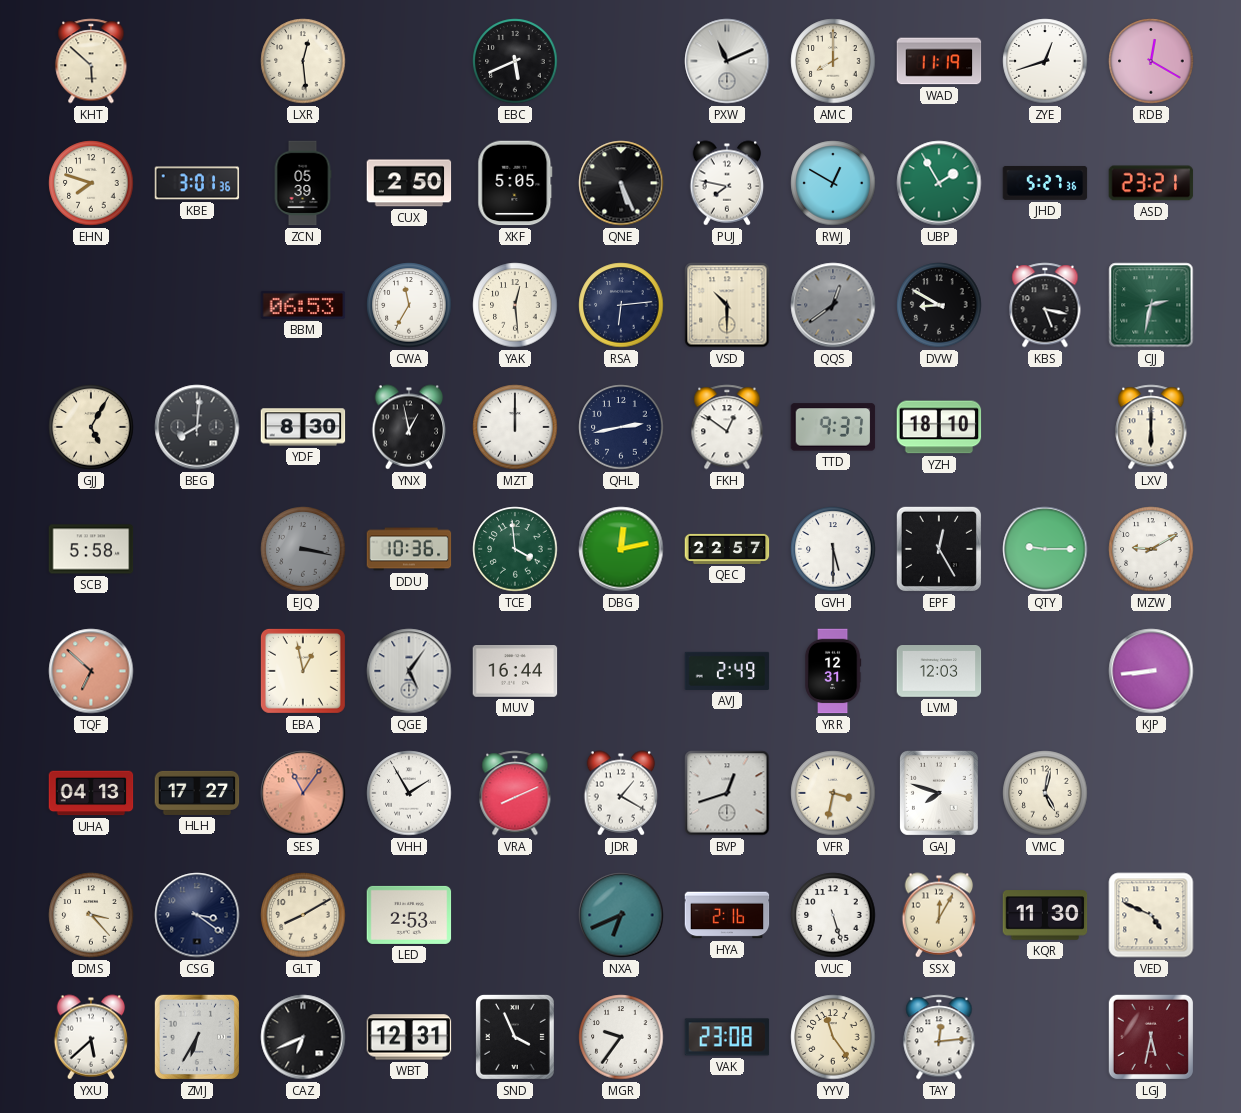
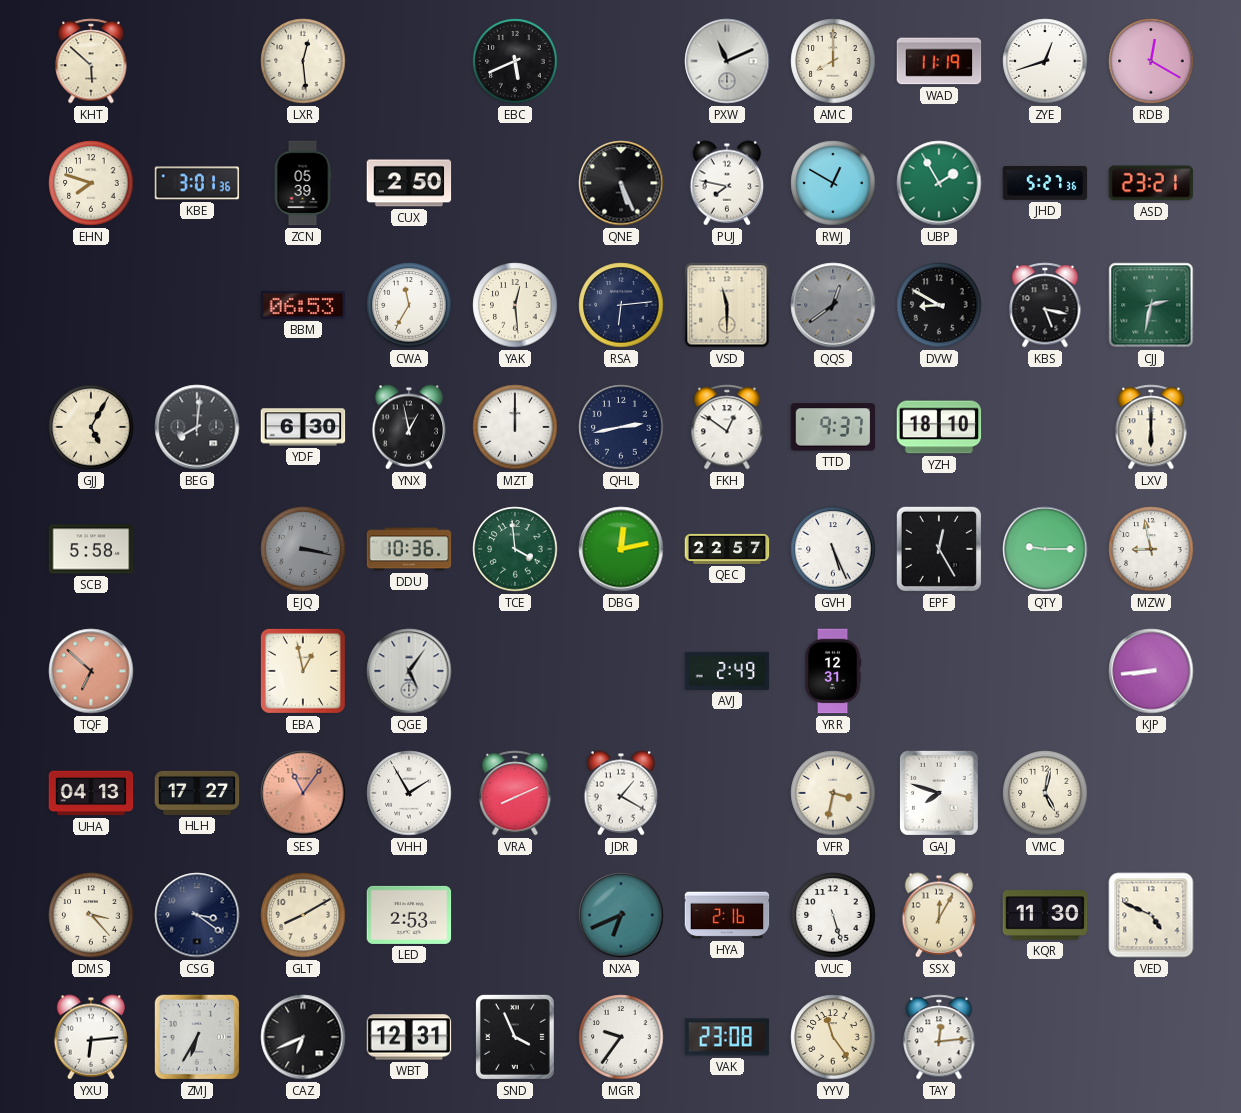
XKF: 5:05 -> none (515, 183)
VSD: 10:30 -> 11:30 (727, 305)
YDF: 8:30 -> 6:30 (303, 427)
GVH: 5:30 -> 5:26 (833, 549)
MZW: 9:10 -> 8:58 (1151, 549)
MUV: 16:44 -> none (515, 672)
LVM: 12:03 -> none (939, 672)
BVP: 12:42 -> none (727, 793)
YXU: 5:38 -> 6:14 (91, 1037)
LGJ: 5:32 -> none (1151, 1037)
